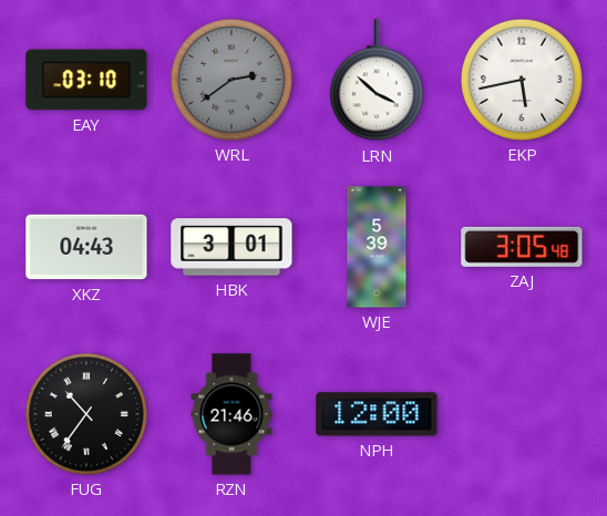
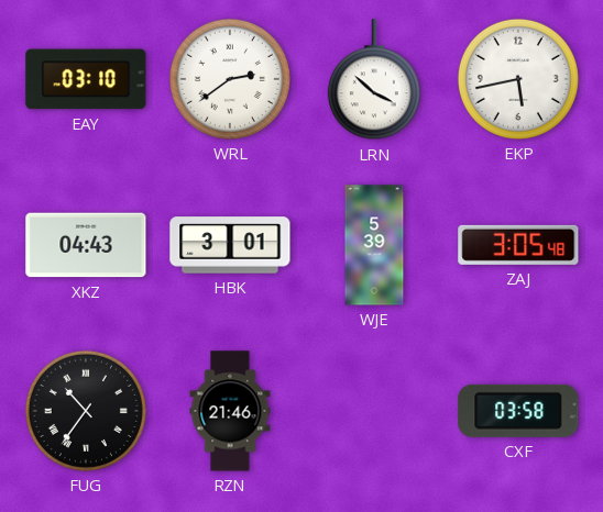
WRL dial: grey -> white (230, 79)
NPH: 12:00 -> none (377, 414)
CXF: none -> 03:58 (518, 411)
